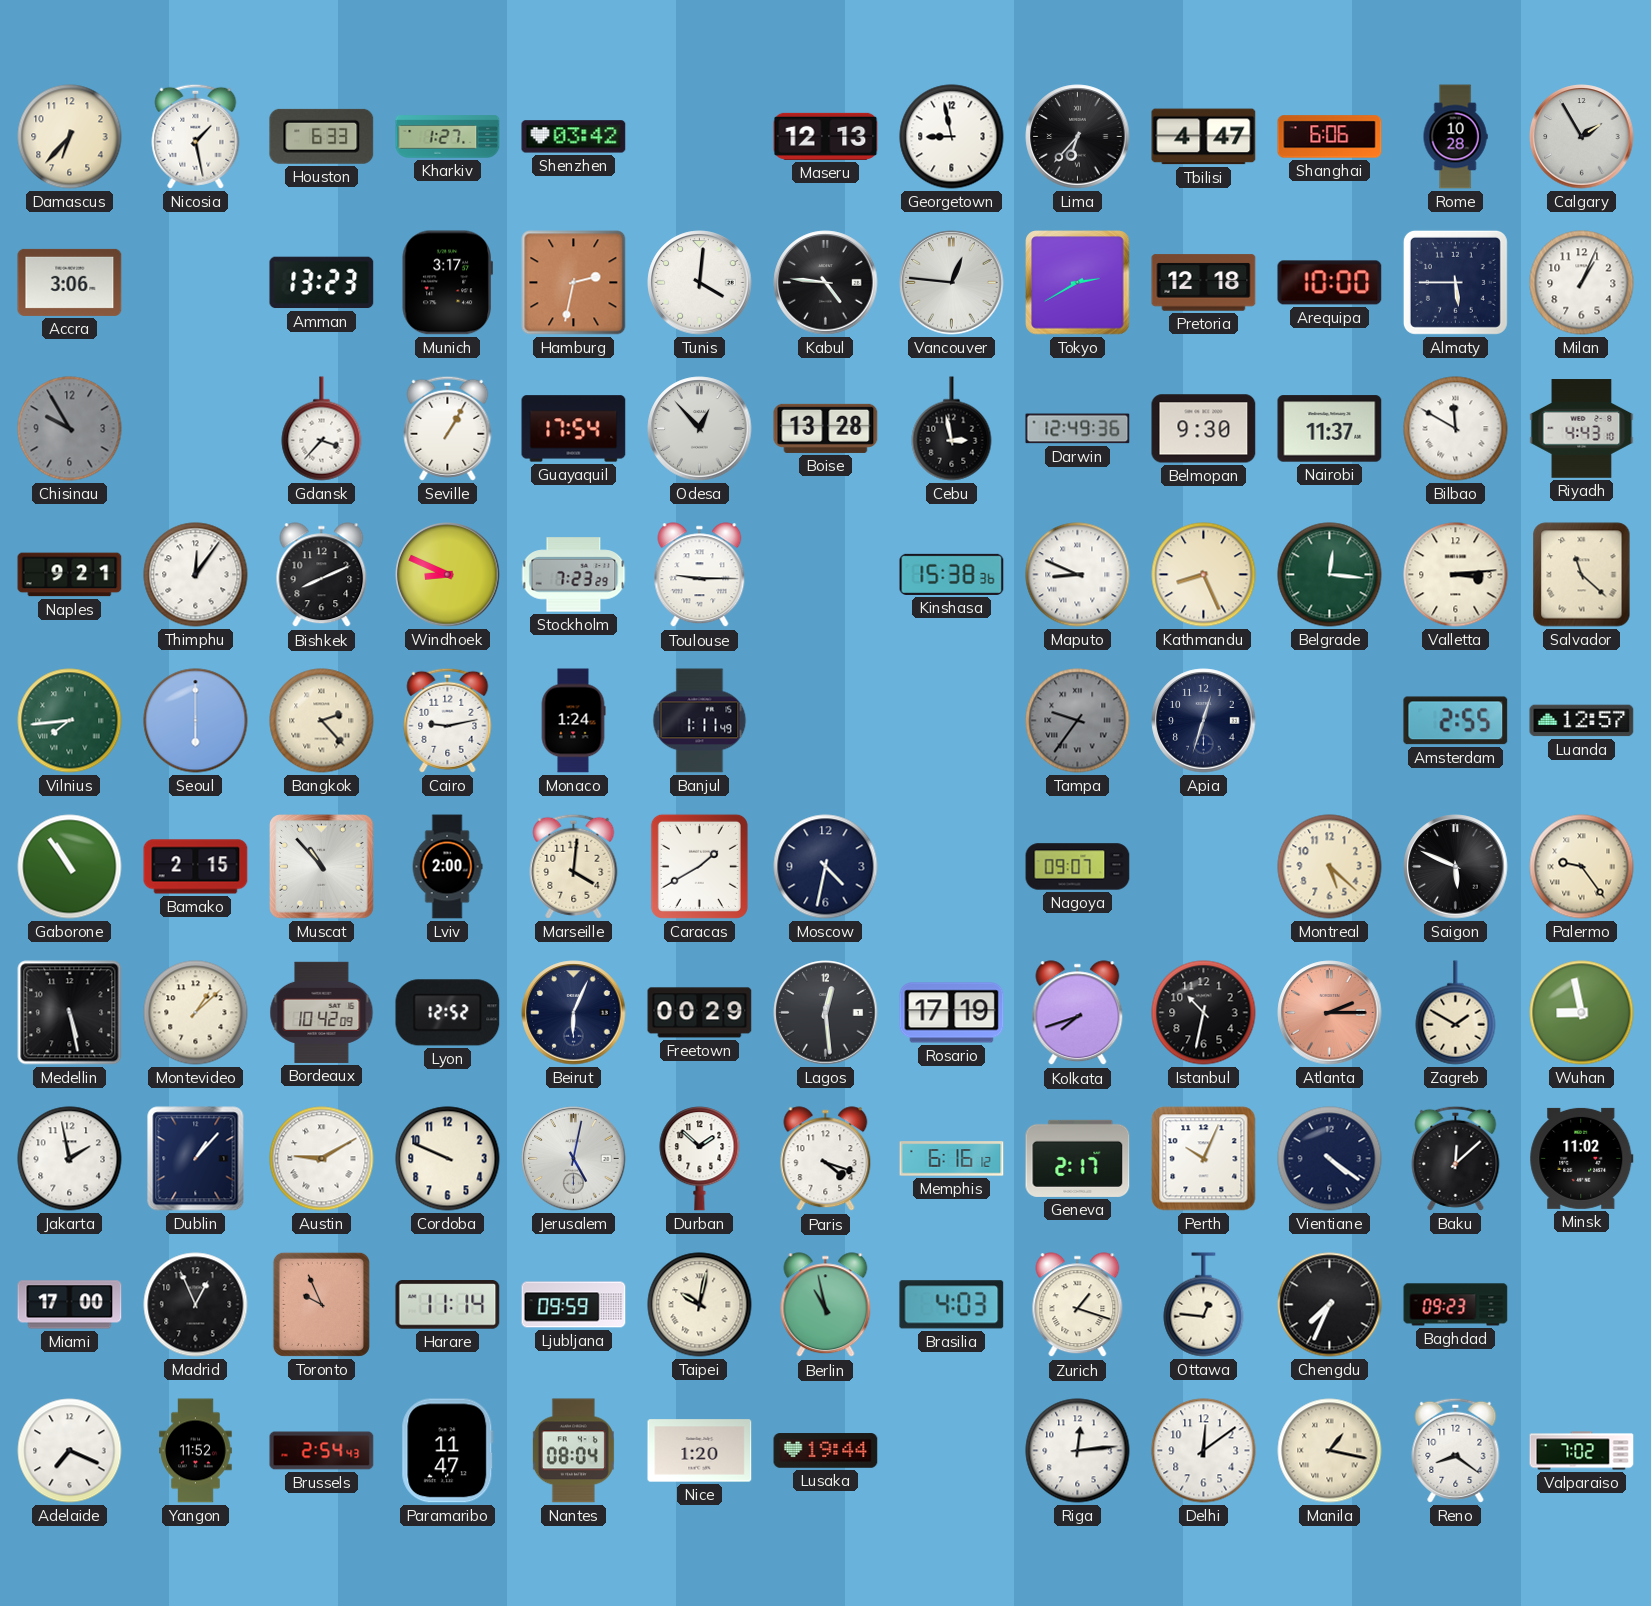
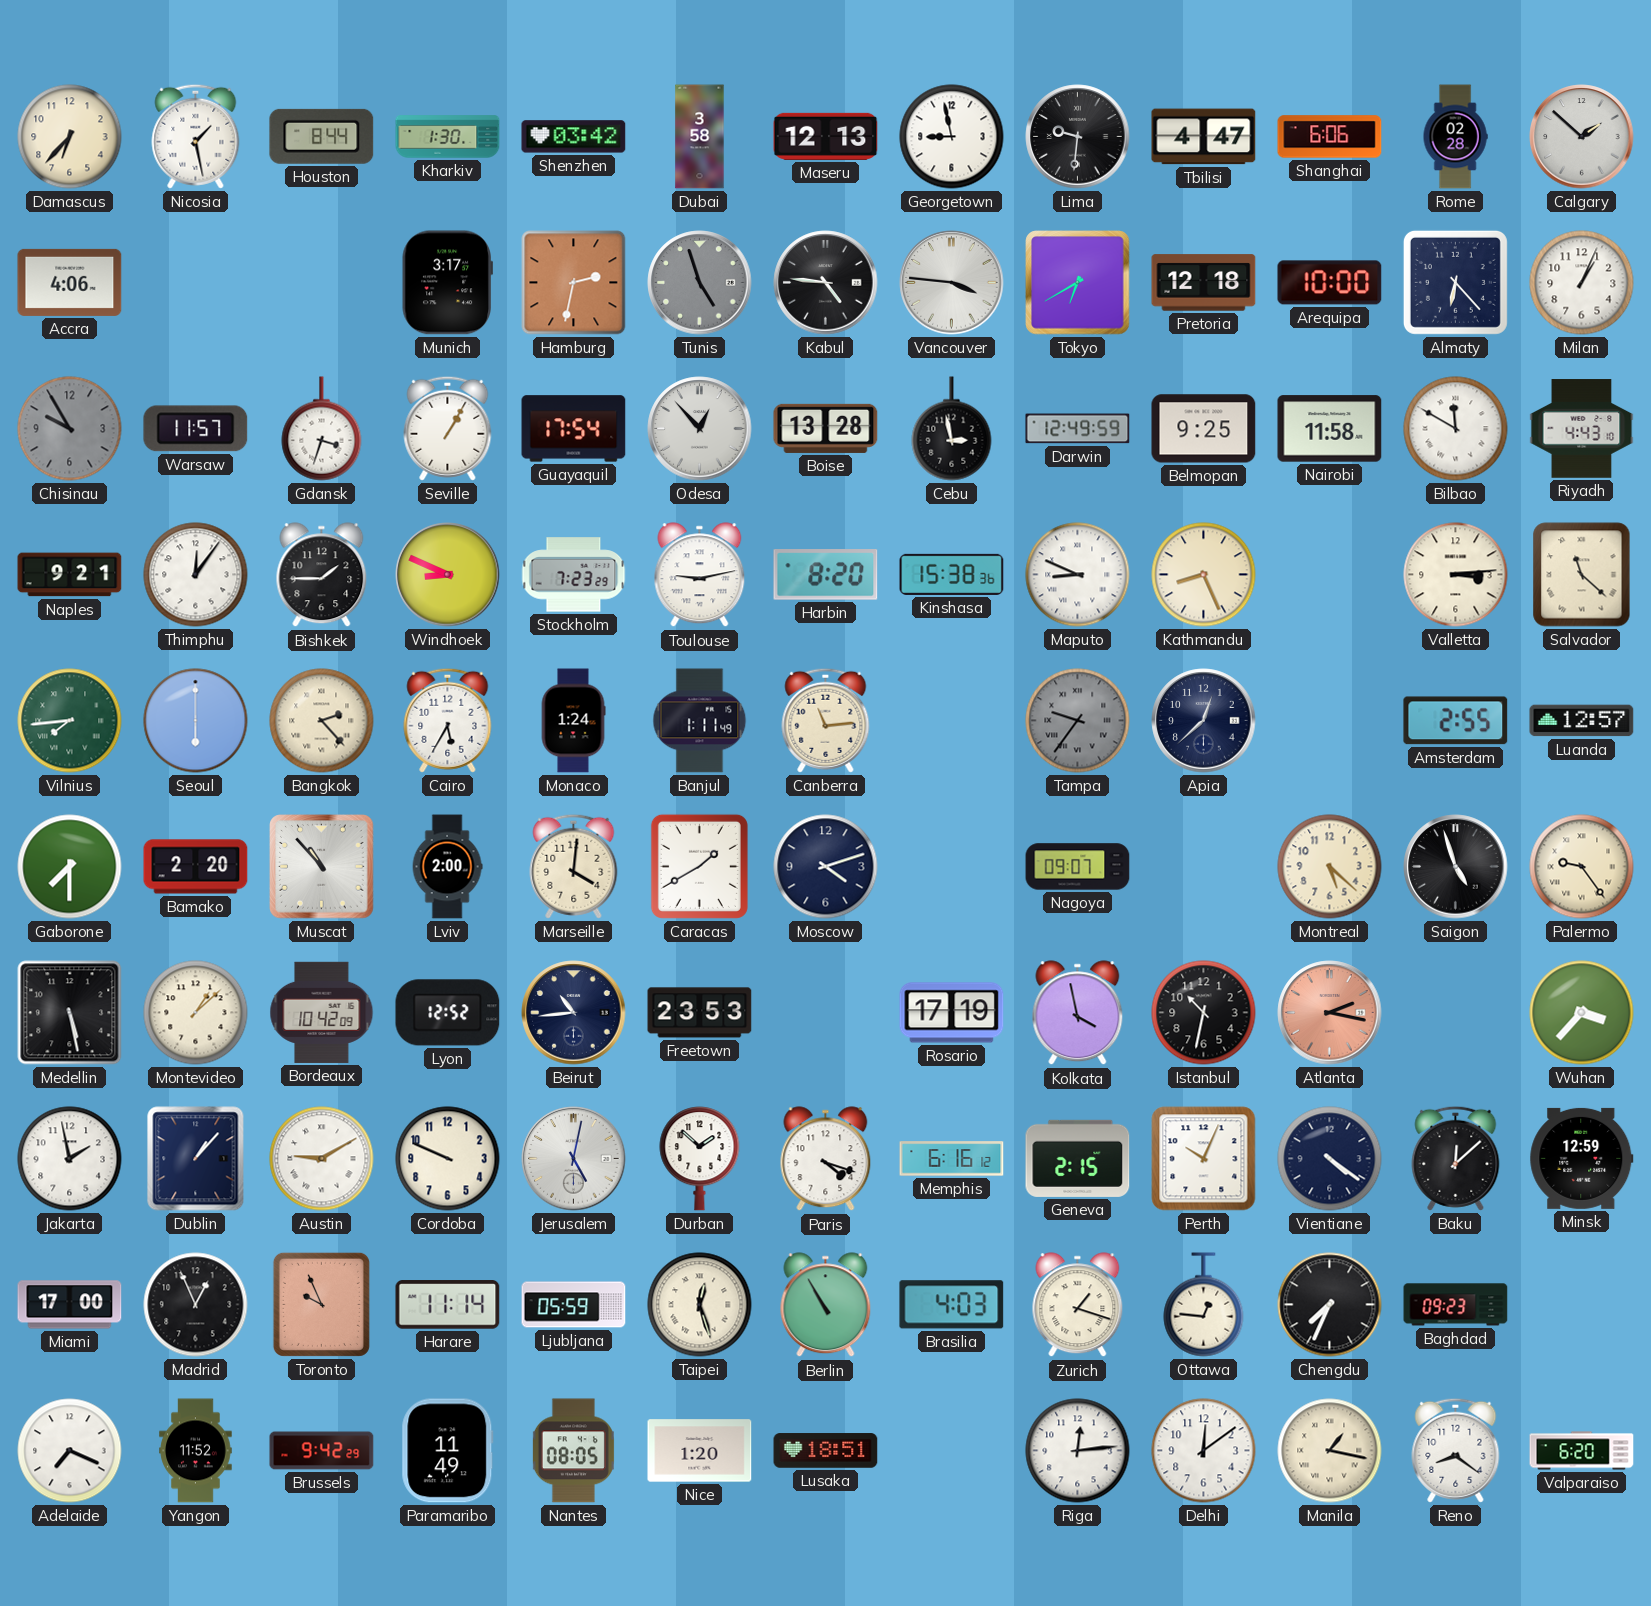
Houston: 6:33 -> 8:44 (322, 136)
Kharkiv: 1:27 -> 1:30 (448, 137)
Dubai: none -> 3:58 (700, 137)
Lima: 6:37 -> 9:31 (1078, 137)
Rome: 10:28 -> 02:28 (1455, 137)
Calgary: 1:55 -> 1:52 (1582, 137)
Accra: 3:06 -> 4:06 (70, 282)
Amman: 13:23 -> none (322, 283)
Tunis: 4:01 -> 4:57 (700, 283)
Tunis dial: white -> grey (700, 283)
Vancouver: 12:46 -> 3:46 (952, 283)
Tokyo: 2:40 -> 6:40 (1078, 283)
Almaty: 5:45 -> 6:23 (1455, 282)
Warsaw: none -> 11:57 (196, 429)
Gdansk: 3:37 -> 3:33 (322, 429)
Darwin: 12:49:36 -> 12:49:59 (1078, 429)
Belmopan: 9:30 -> 9:25 (1204, 429)
Nairobi: 11:37 -> 11:58 (1330, 429)
Bishkek: 8:11 -> 1:45 (322, 575)
Toulouse: 9:15 -> 9:13 (700, 575)
Harbin: none -> 8:20 (826, 575)
Belgrade: 12:16 -> none (1330, 575)
Cairo: 9:13 -> 5:35 (448, 720)
Canberra: none -> 11:14 (826, 720)
Apia: 12:33 -> 12:38 (1204, 721)
Gaborone: 10:54 -> 7:30 (70, 867)
Bamako: 2:15 -> 2:20 (196, 867)
Moscow: 4:32 -> 4:12 (826, 867)
Saigon: 5:49 -> 4:57 (1456, 867)
Beirut: 6:04 -> 10:44 (574, 1013)
Freetown: 00:29 -> 23:53 (700, 1013)
Lagos: 12:29 -> none (826, 1013)
Kolkata: 7:42 -> 3:58 (1078, 1013)
Atlanta: 2:15 -> 2:17 (1330, 1013)
Zagreb: 1:50 -> none (1456, 1013)
Wuhan: 8:58 -> 3:37 (1582, 1013)
Geneva: 2:17 -> 2:15 (1078, 1158)
Minsk: 11:02 -> 12:59 (1582, 1158)
Ljubljana: 09:59 -> 05:59 (574, 1305)
Taipei: 10:02 -> 12:27 (700, 1305)
Berlin: 10:58 -> 10:55 (826, 1305)
Brussels: 2:54 -> 9:42 (322, 1451)
Paramaribo: 11:47 -> 11:49 (448, 1451)
Nantes: 08:04 -> 08:05 (573, 1451)
Lusaka: 19:44 -> 18:51 (826, 1451)
Valparaiso: 7:02 -> 6:20 (1582, 1451)
